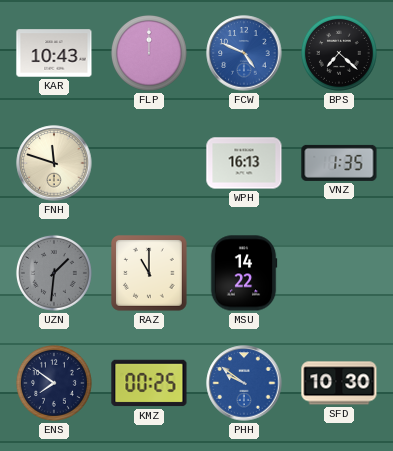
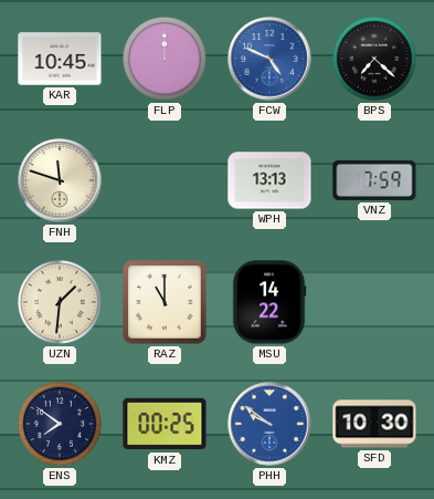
KAR: 10:43 -> 10:45 (60, 59)
WPH: 16:13 -> 13:13 (269, 180)
VNZ: 1:35 -> 7:59 (374, 180)
UZN dial: grey -> cream (60, 302)
